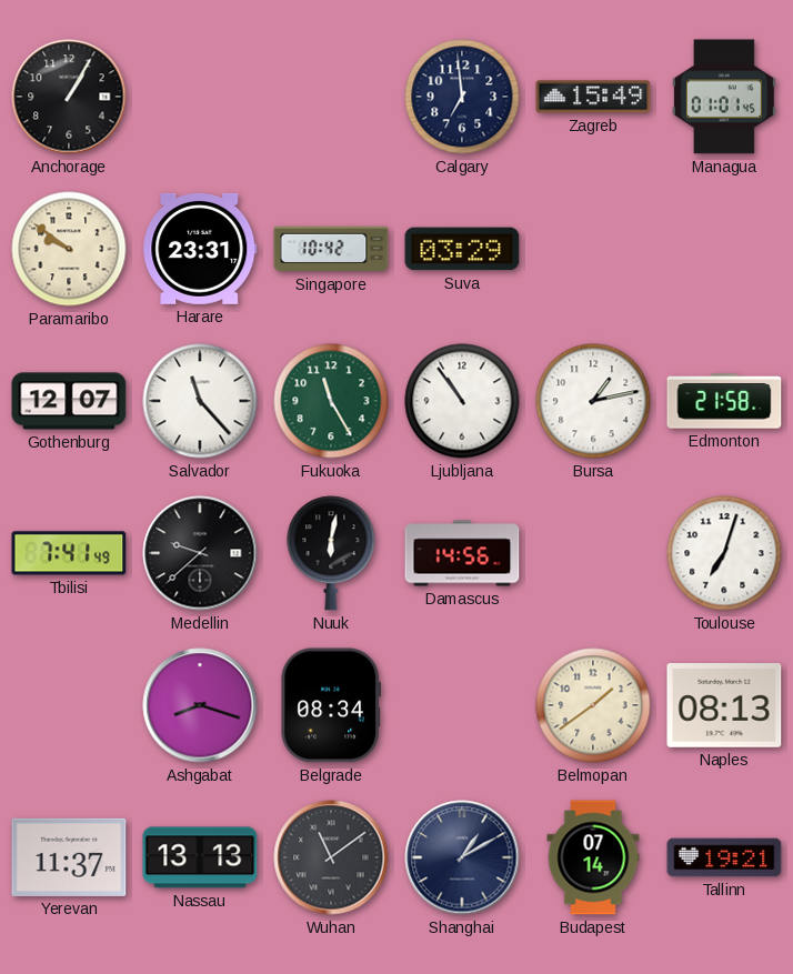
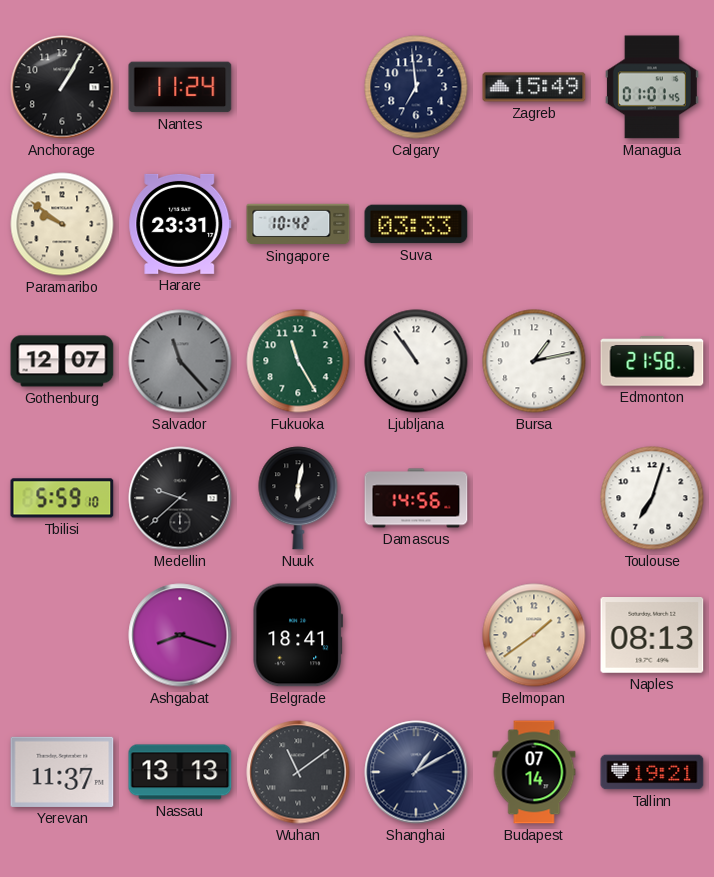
Nantes: none -> 11:24 (180, 87)
Suva: 03:29 -> 03:33 (416, 224)
Salvador dial: white -> grey (180, 361)
Tbilisi: 7:41 -> 5:59 (62, 498)
Belgrade: 08:34 -> 18:41 (297, 635)
